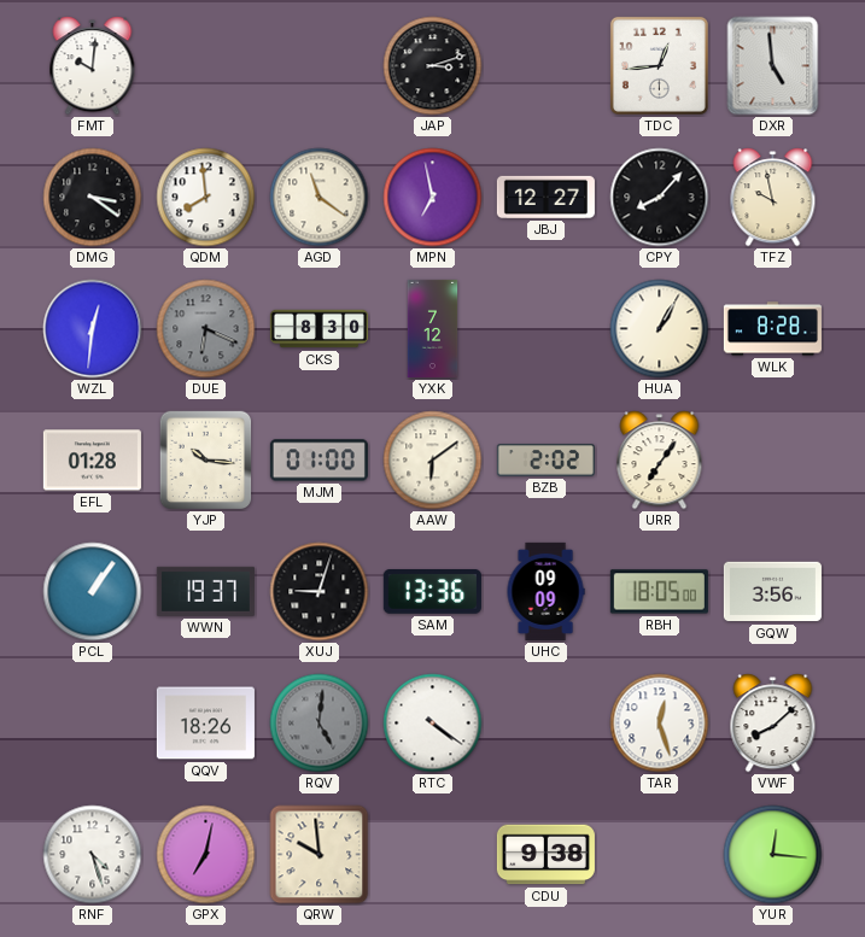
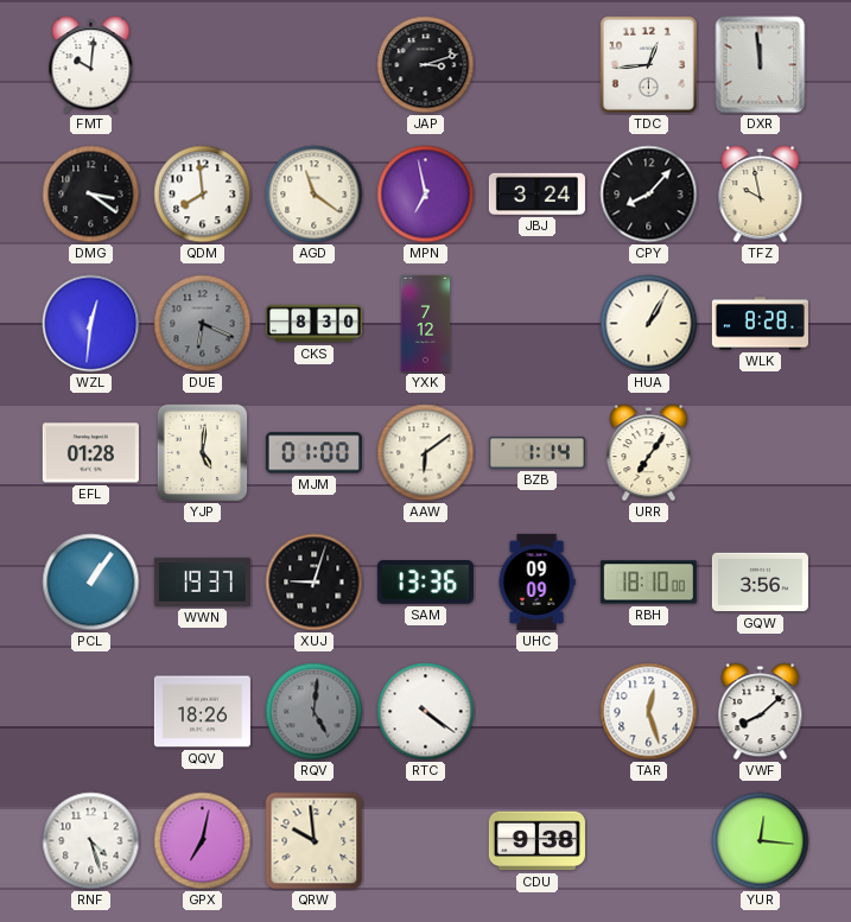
DXR: 4:59 -> 11:59 (761, 65)
JBJ: 12:27 -> 3:24 (536, 193)
YJP: 10:16 -> 5:01 (203, 453)
BZB: 2:02 -> 1:14 (536, 453)
RBH: 18:05 -> 18:10 (648, 583)
